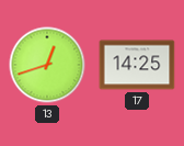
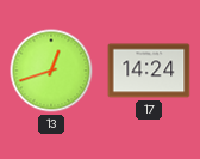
17: 14:25 -> 14:24 (149, 71)
